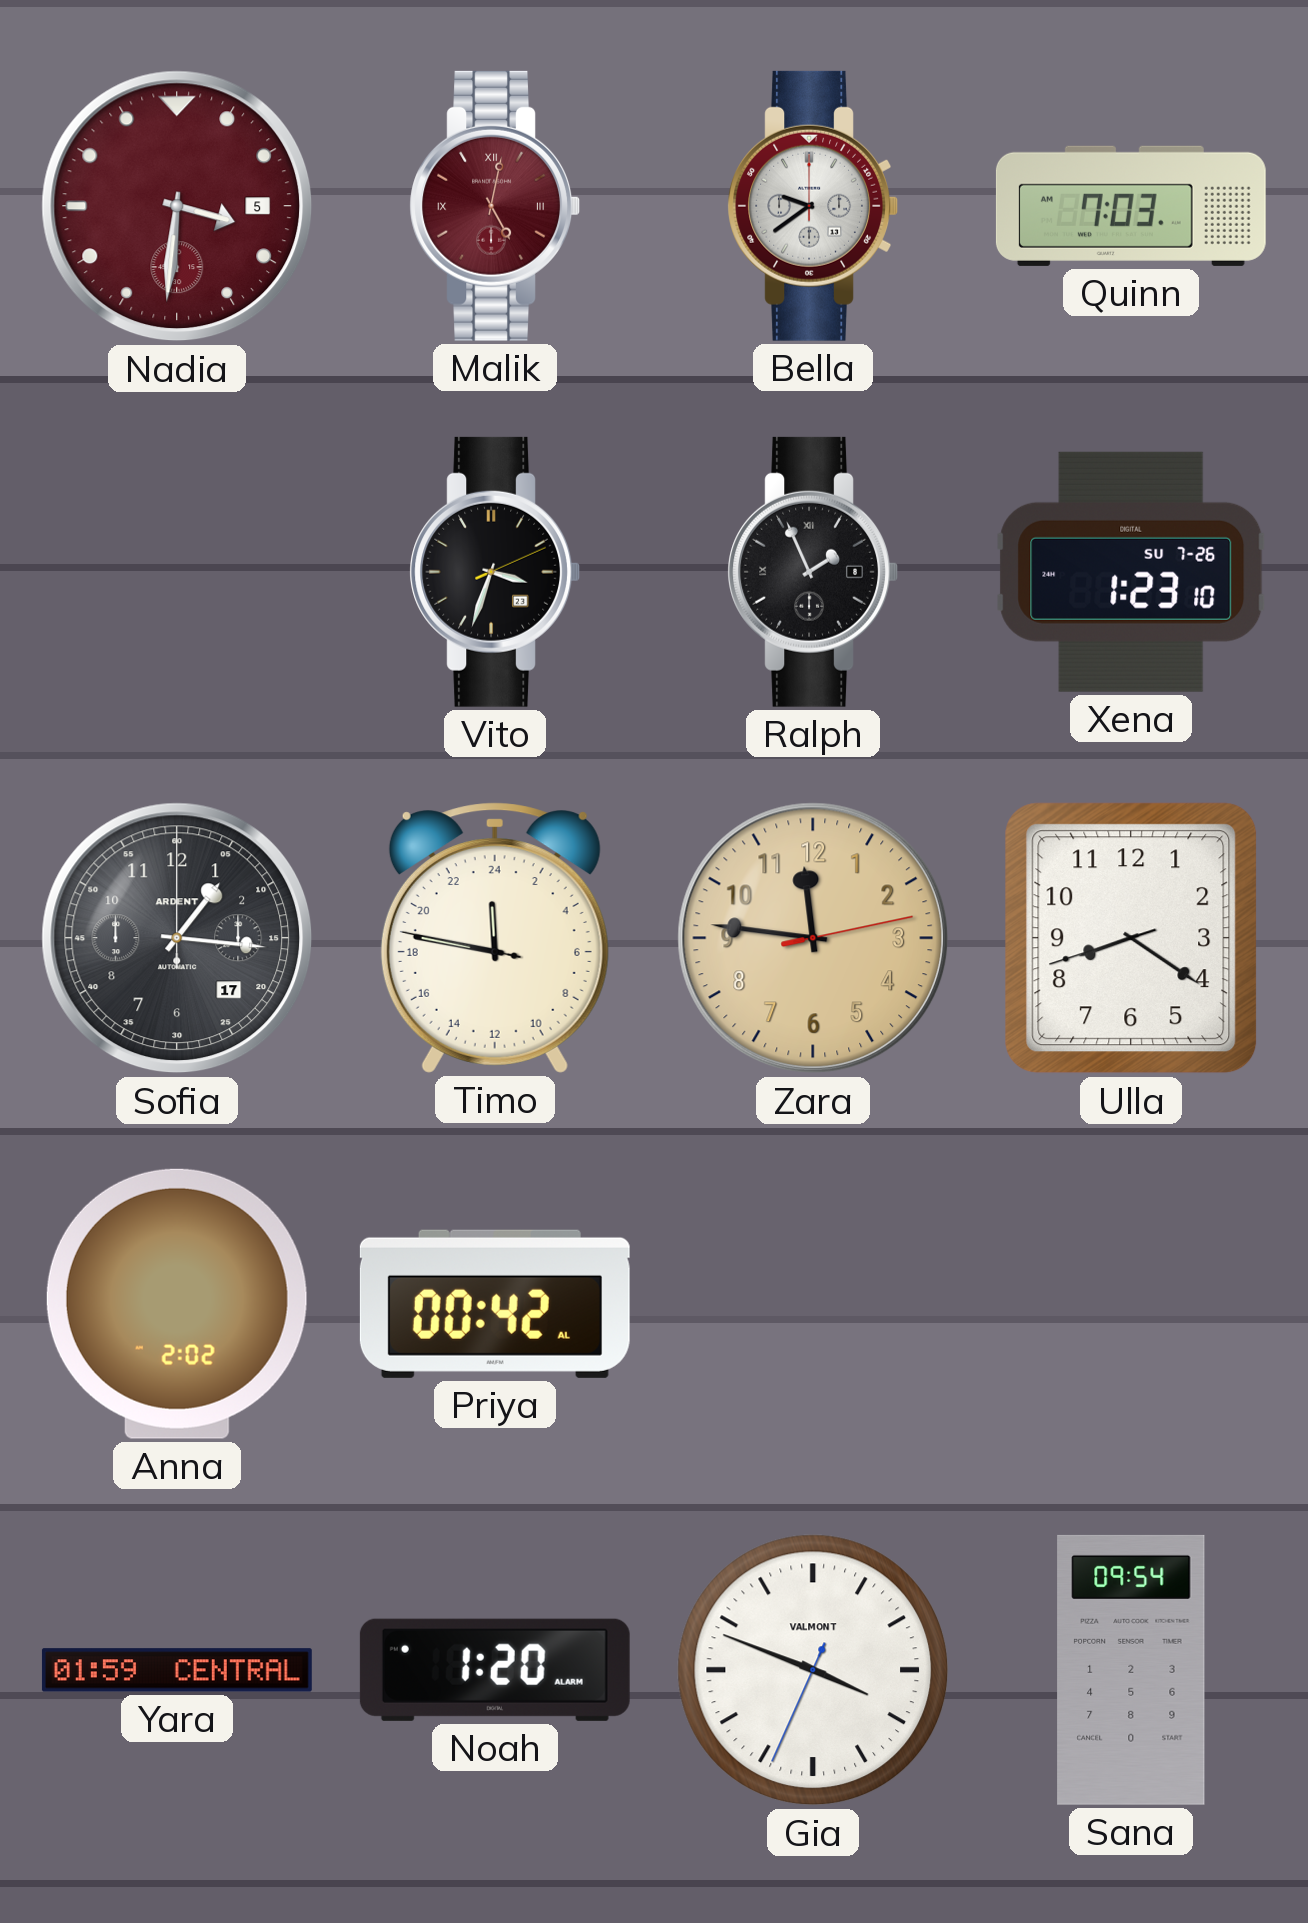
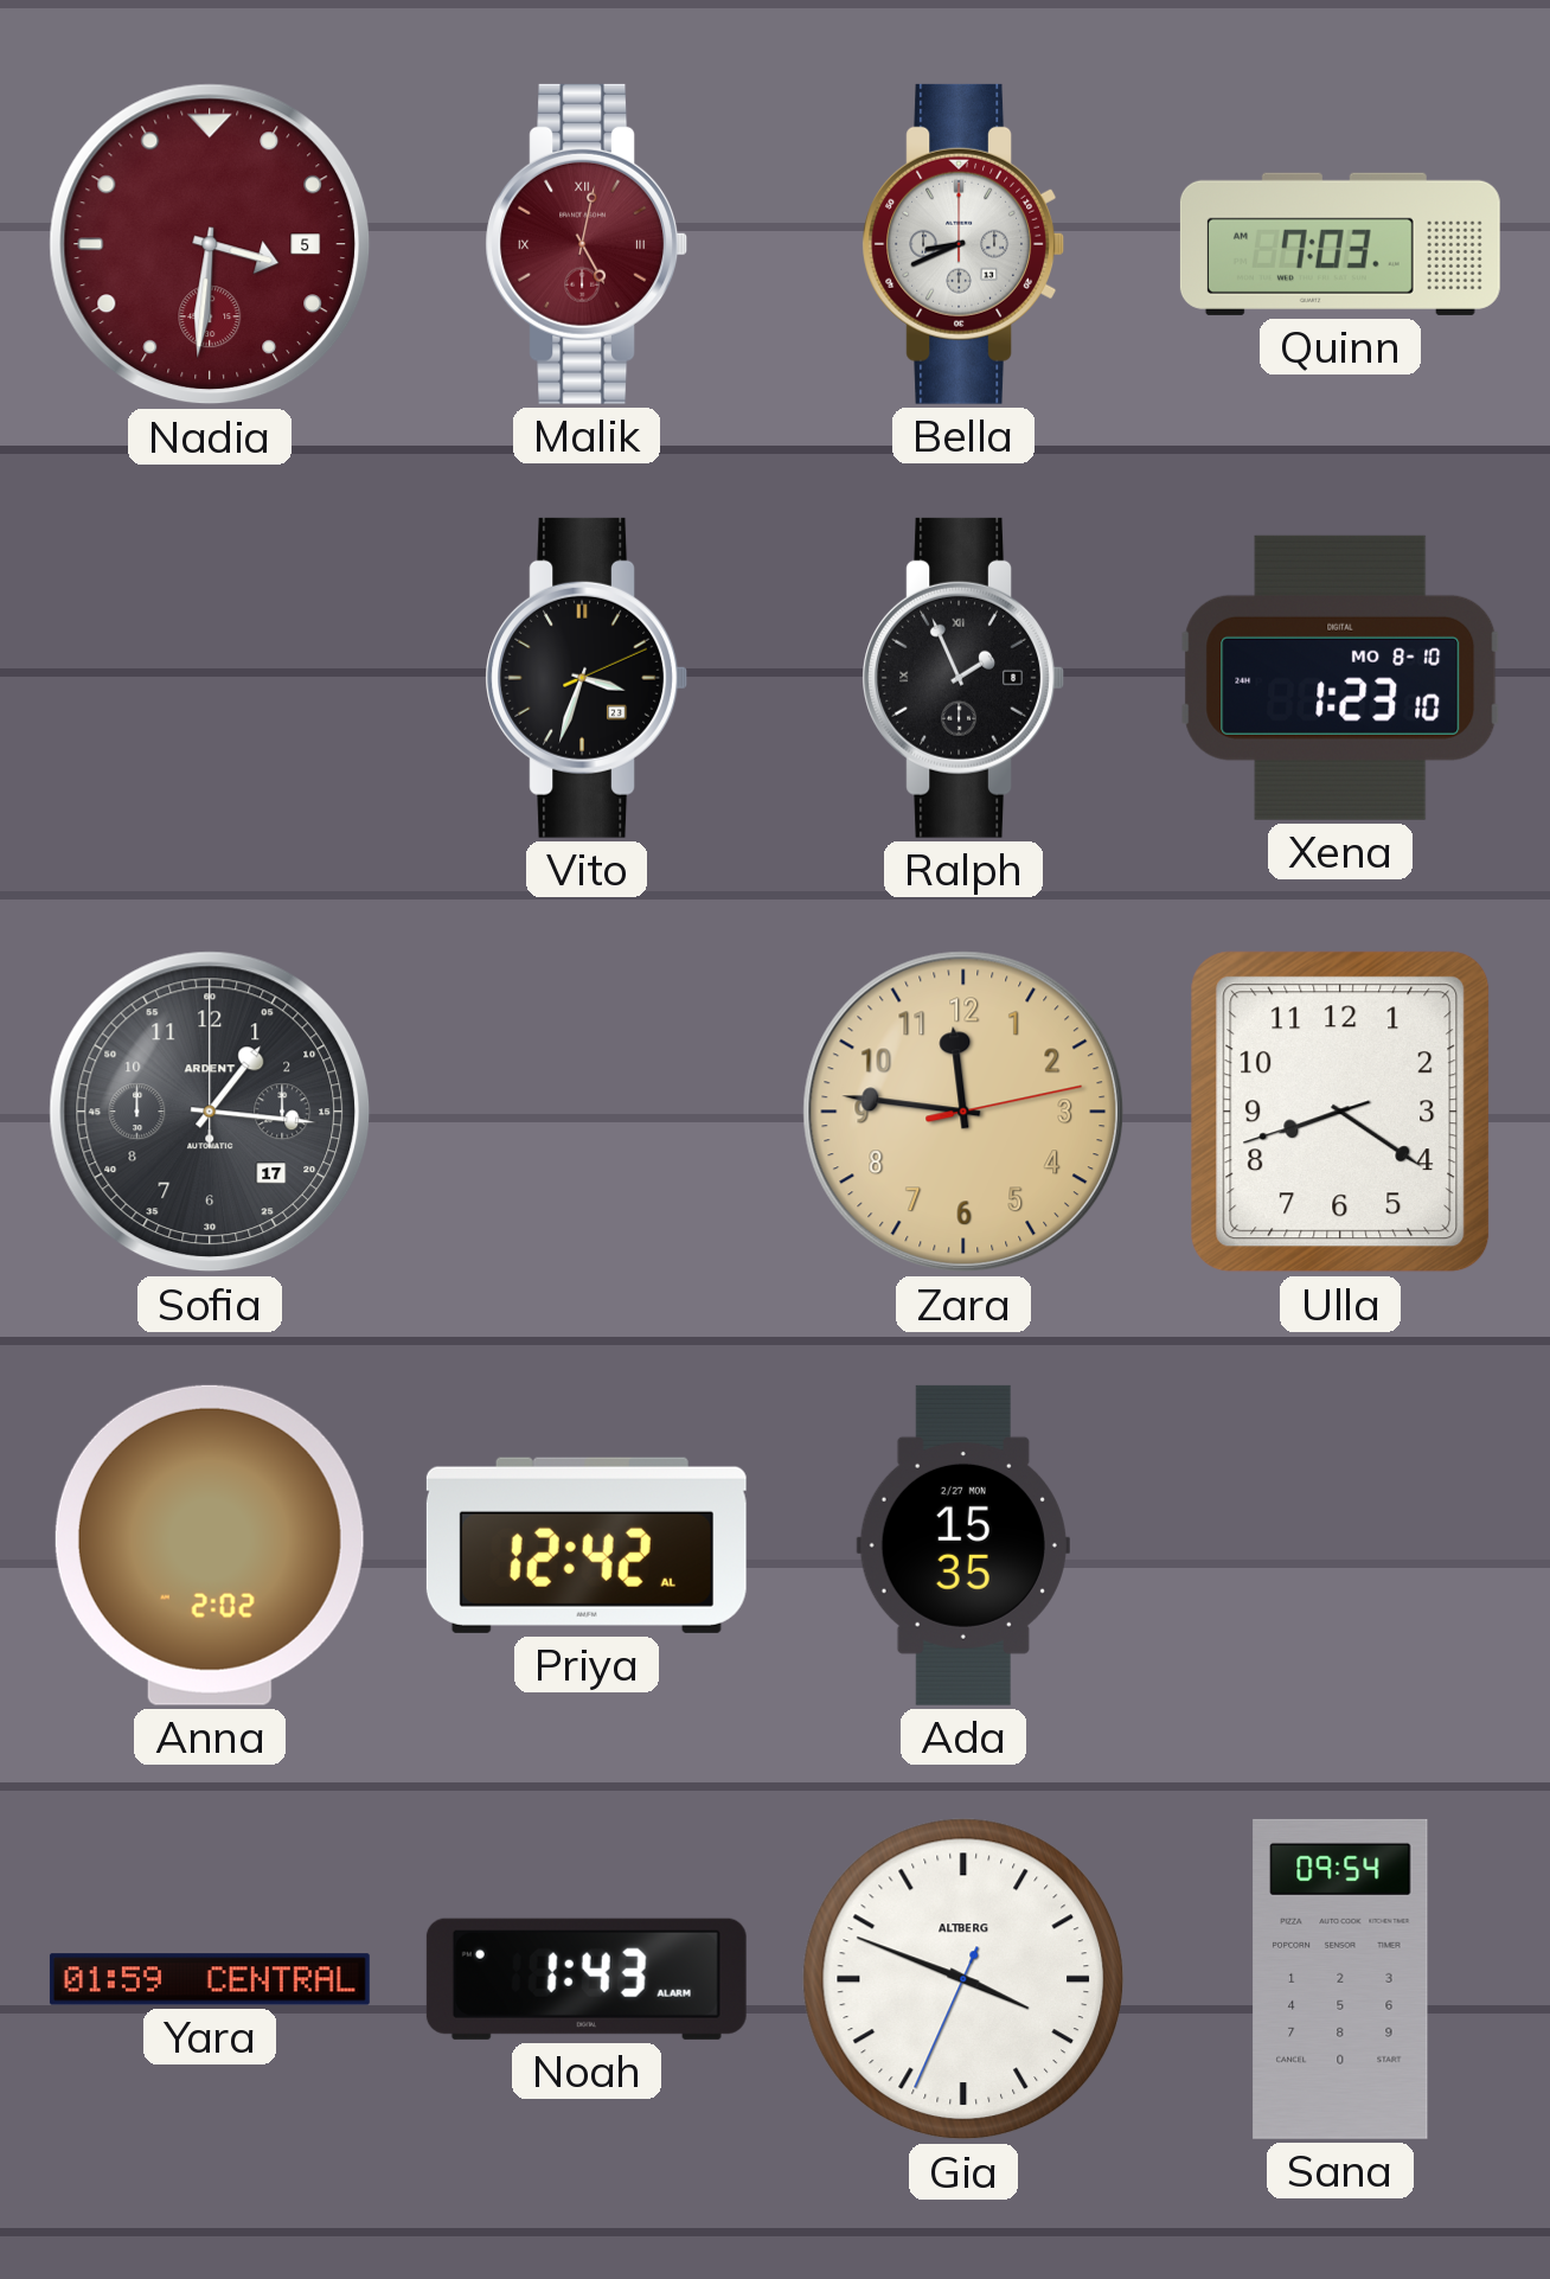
Bella: 9:39 -> 8:41 (963, 244)
Xena date: SU 7-26 -> MO 8-10 (1340, 678)
Timo: 23:46 -> none (495, 938)
Priya: 00:42 -> 12:42 (587, 1545)
Ada: none -> 15:35 (963, 1545)
Noah: 1:20 -> 1:43 (587, 1979)
Gia brand: VALMONT -> ALTBERG (963, 1979)
